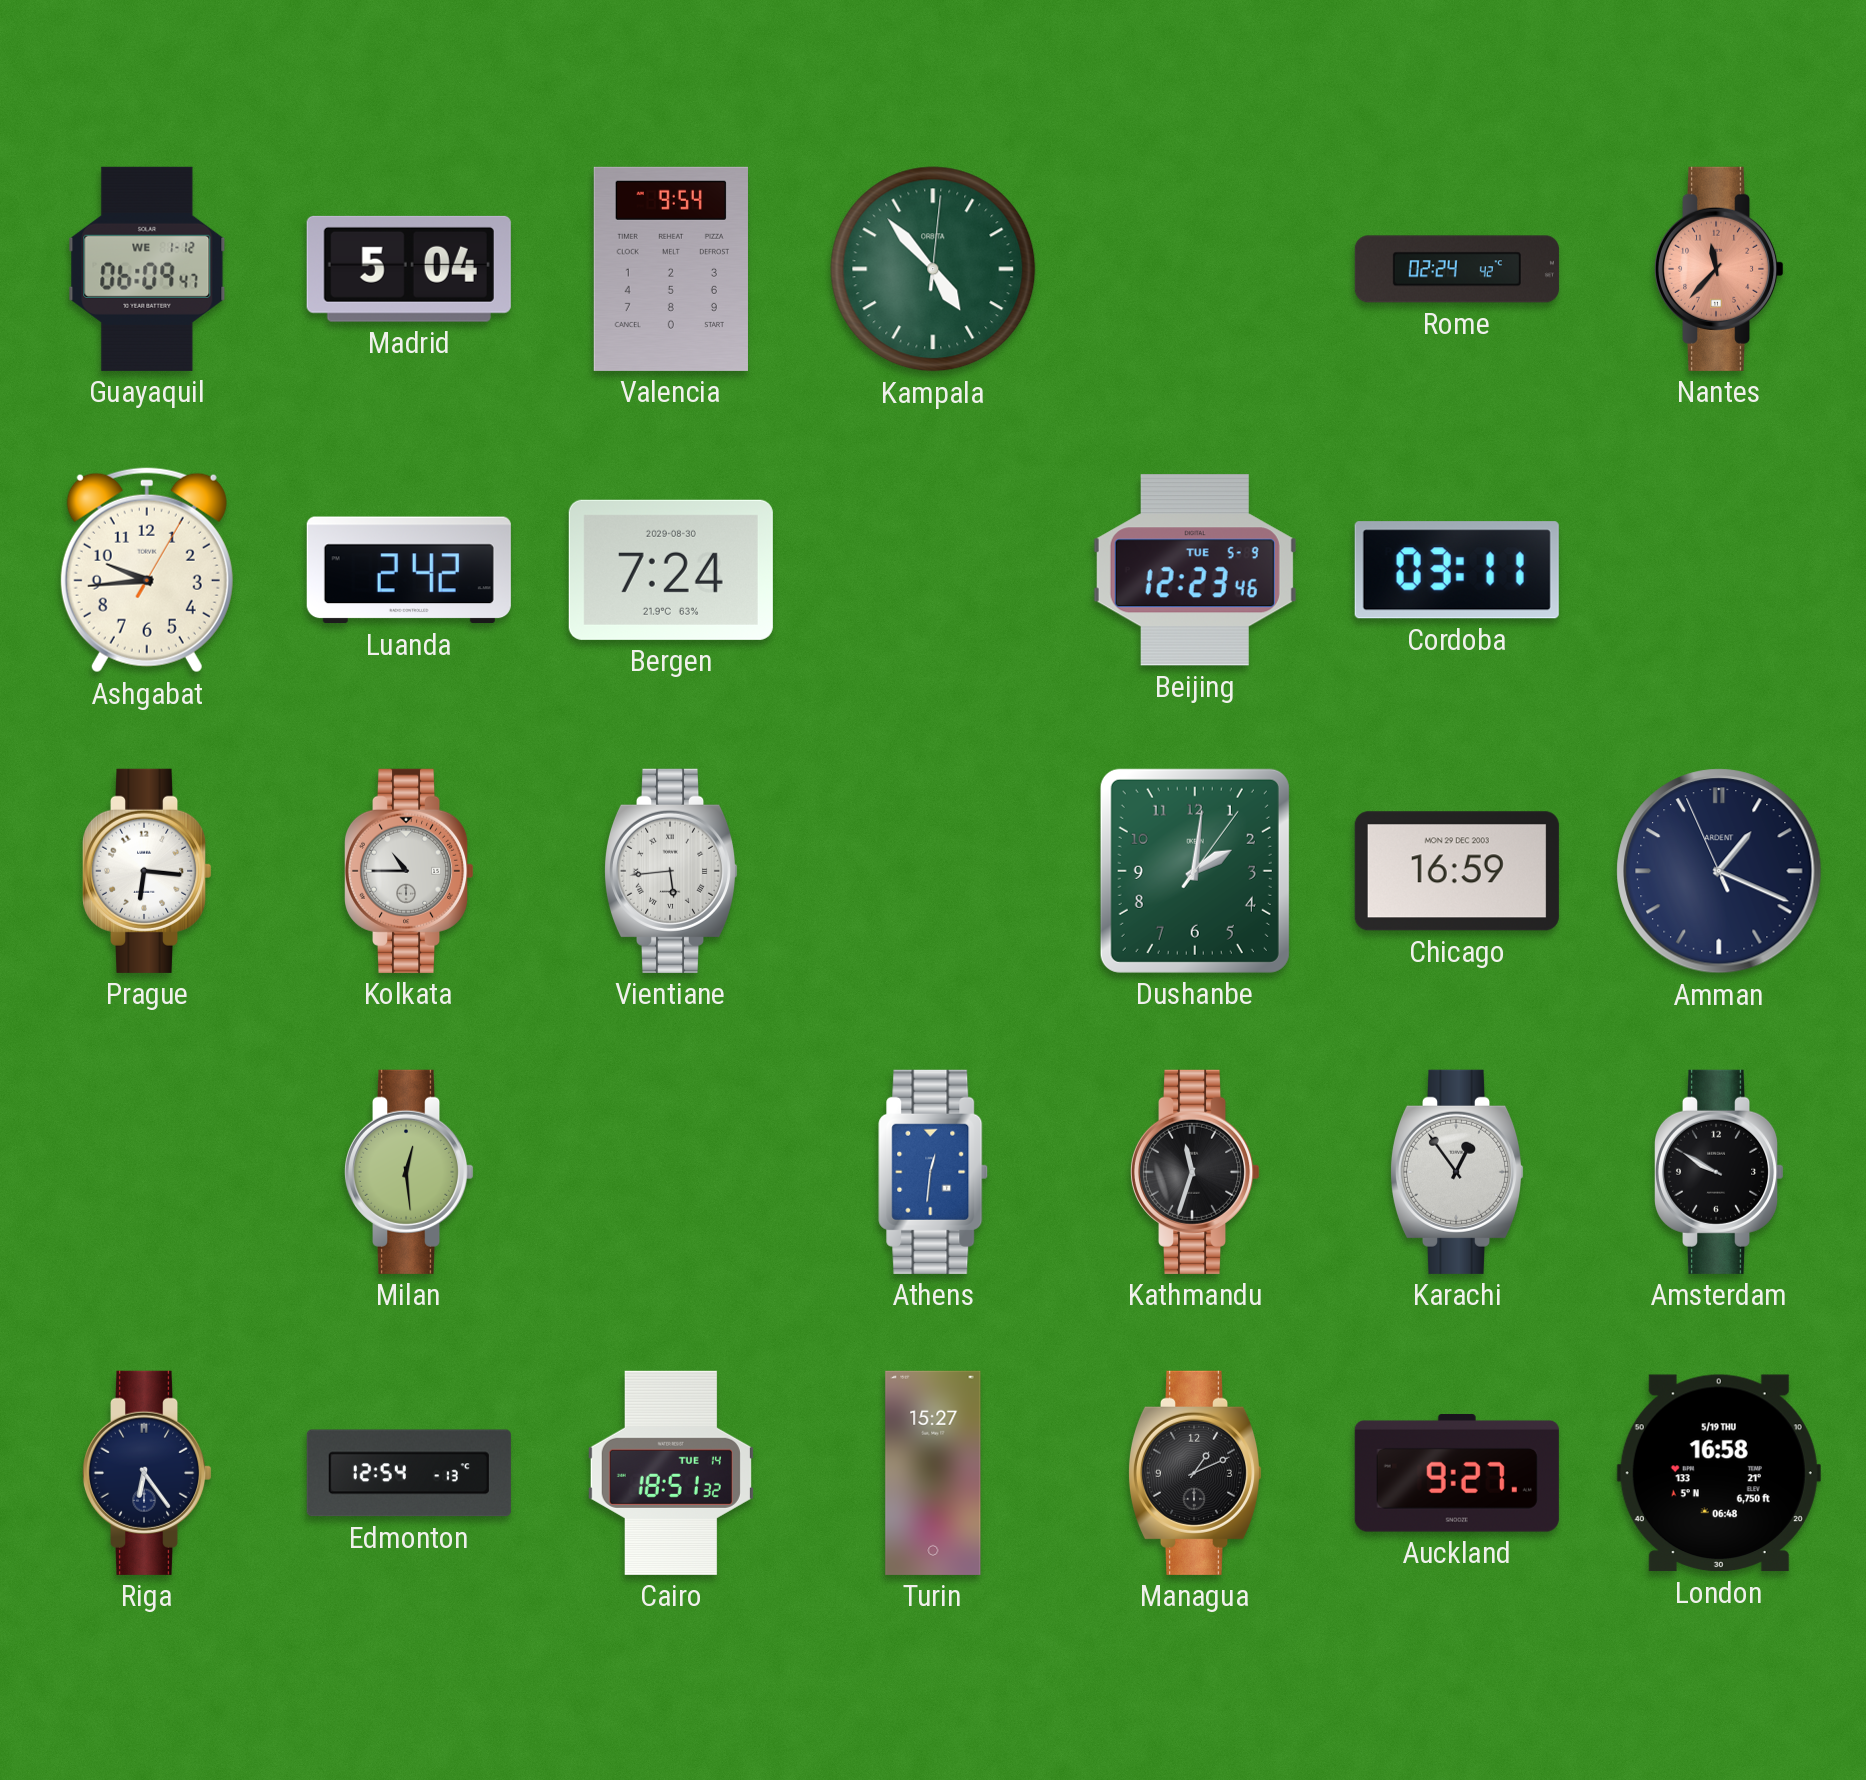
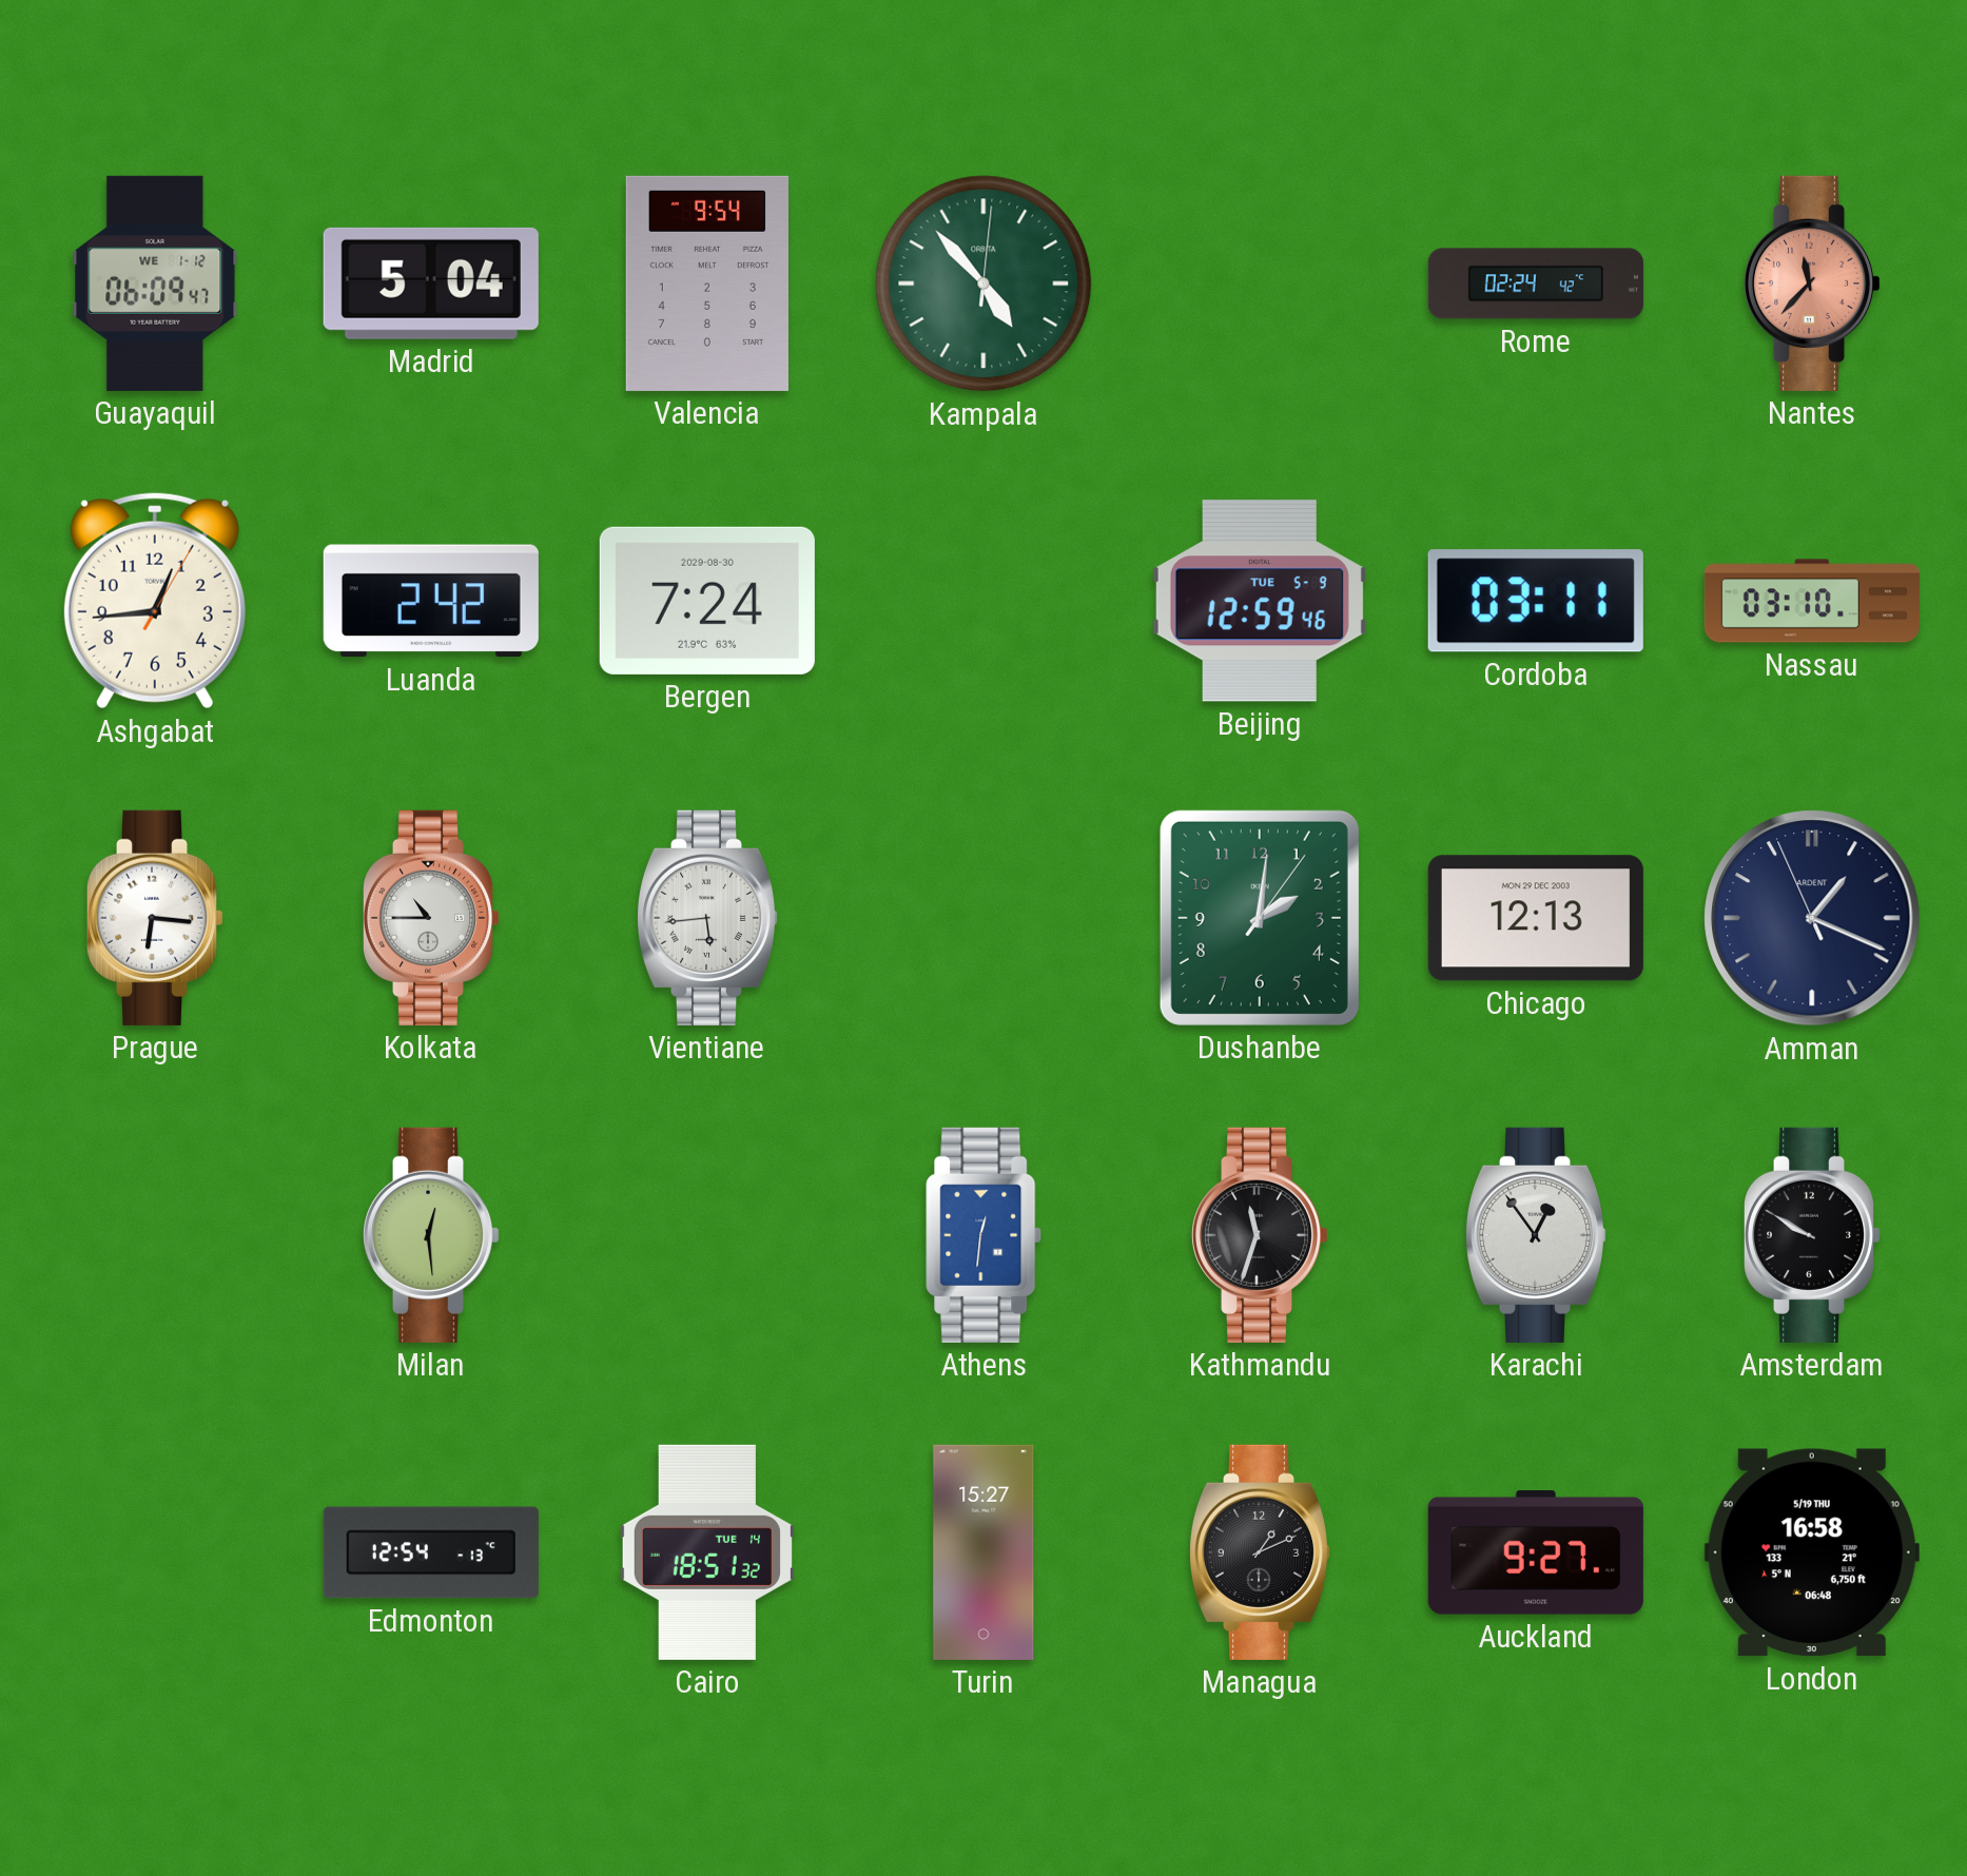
Ashgabat: 9:44 -> 12:44 (155, 601)
Beijing: 12:23 -> 12:59 (1260, 601)
Nassau: none -> 03:10 (1812, 601)
Chicago: 16:59 -> 12:13 (1536, 918)
Riga: 6:24 -> none (147, 1473)
